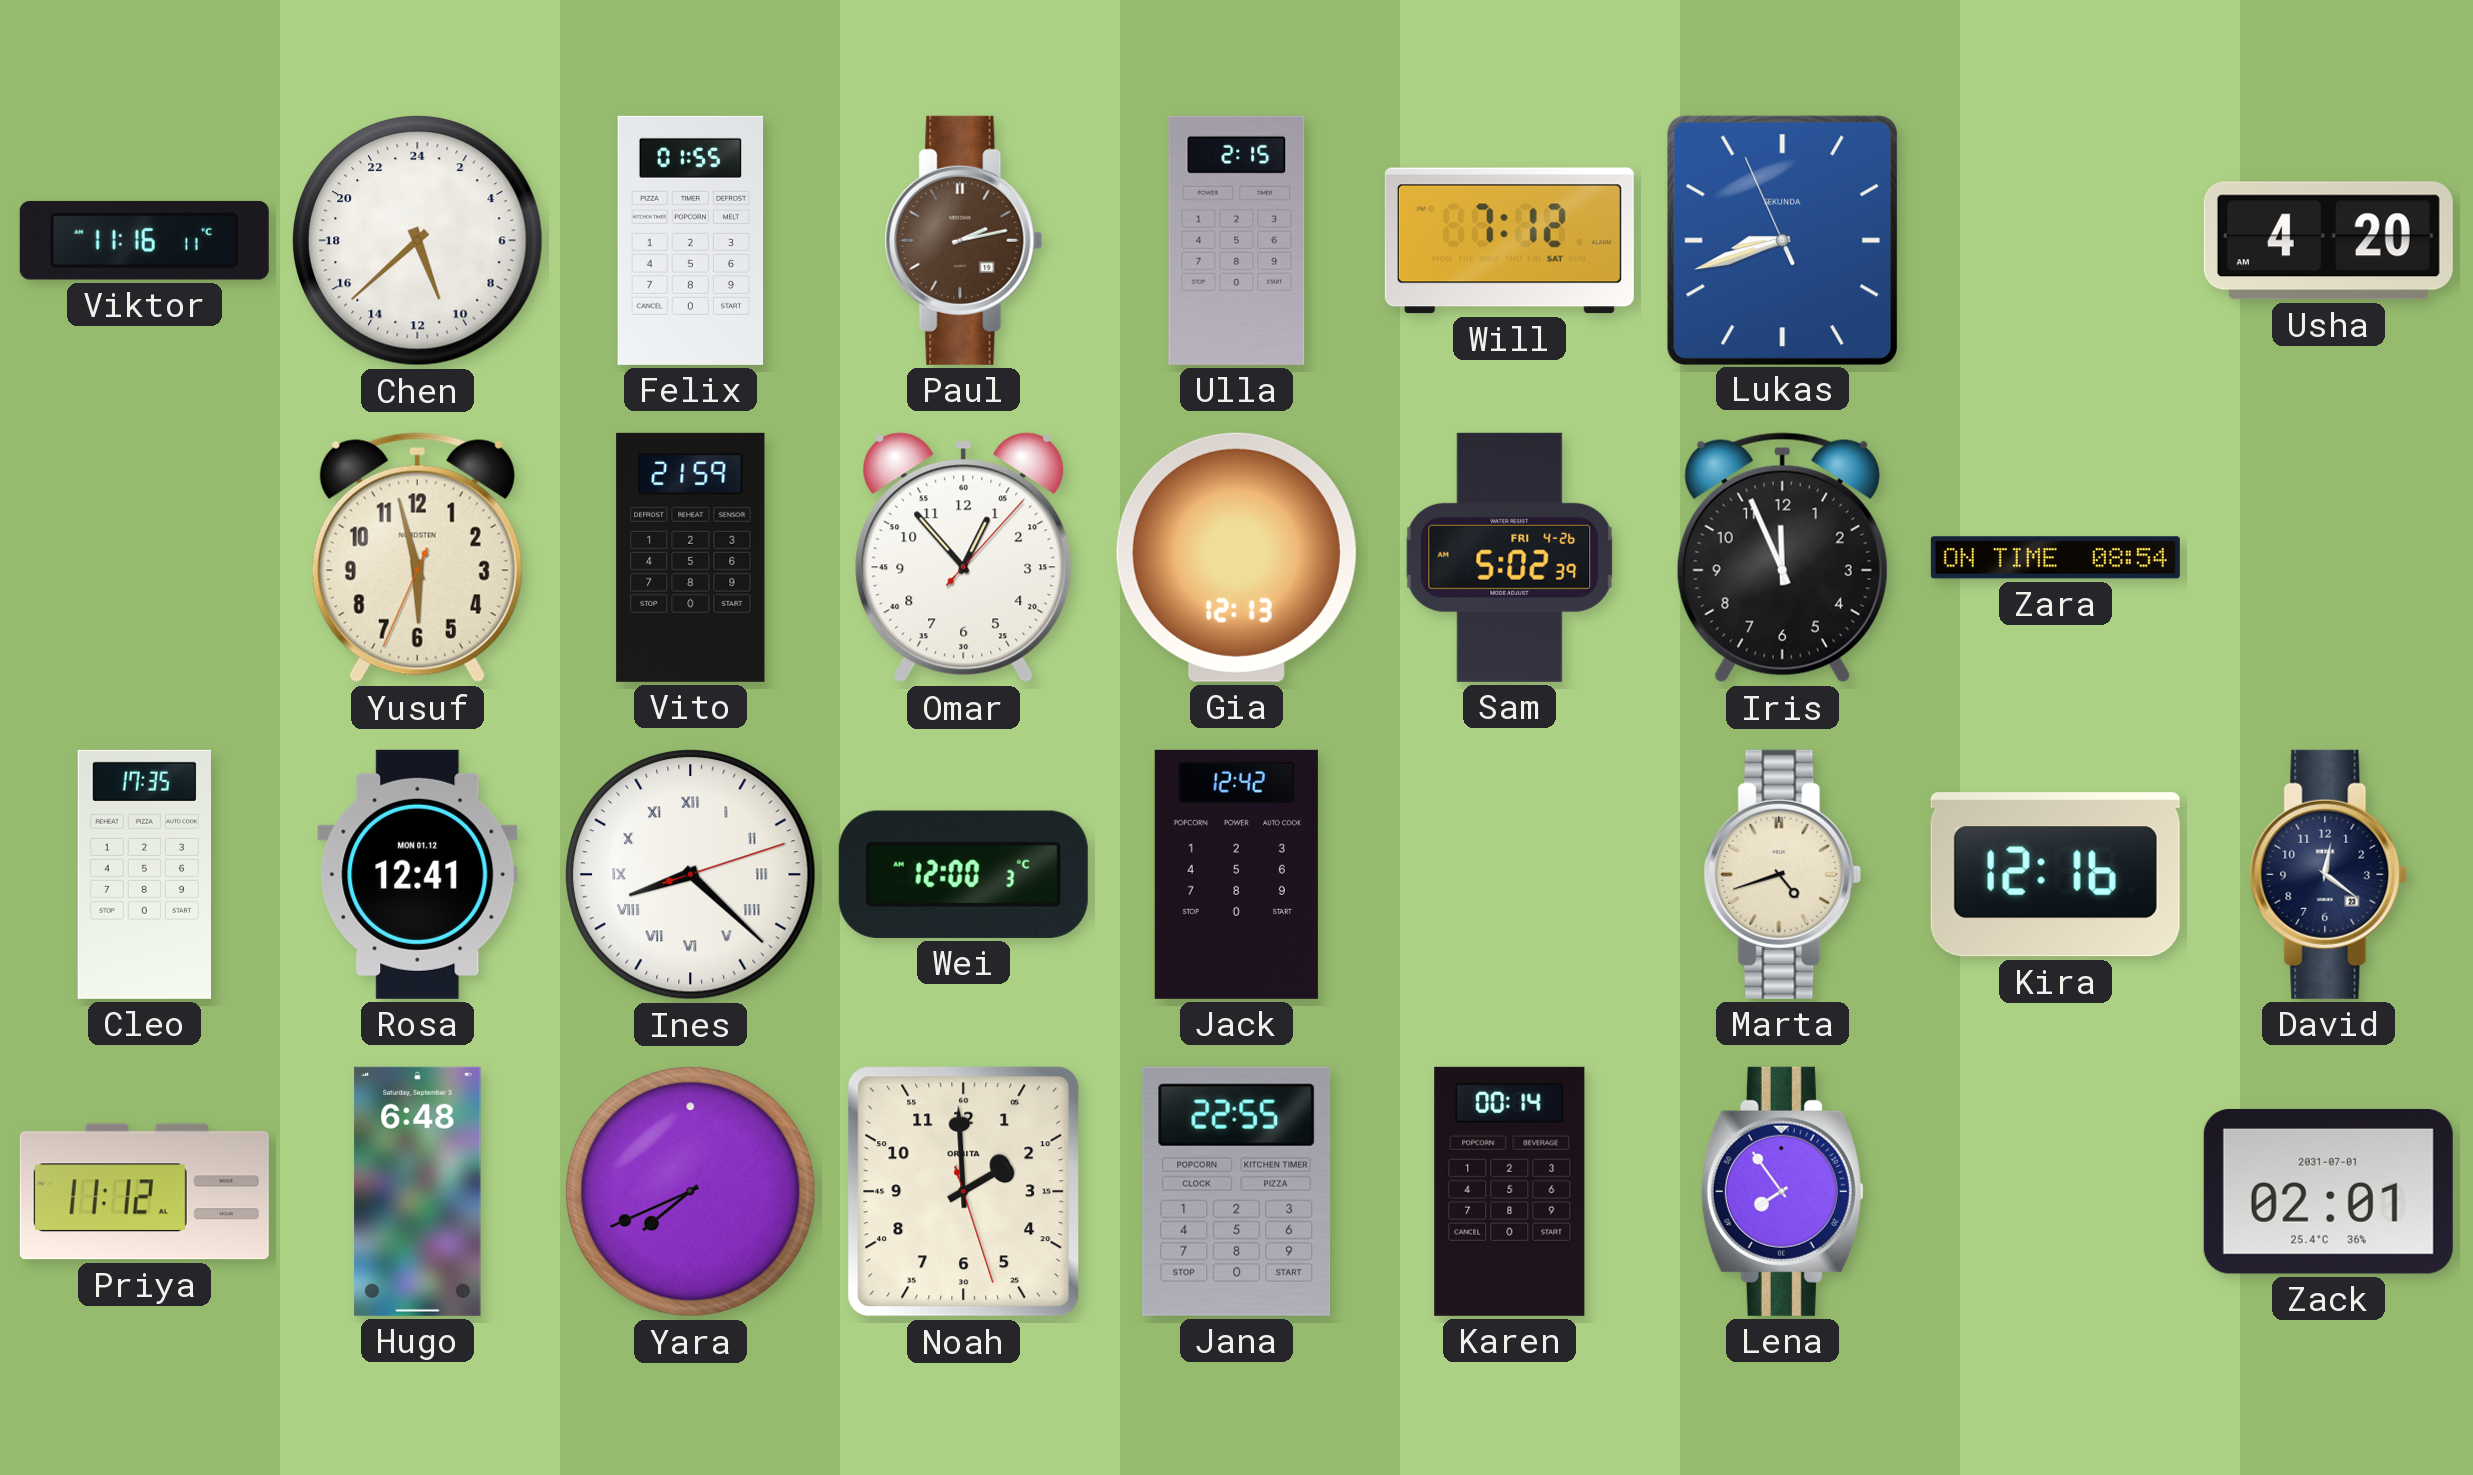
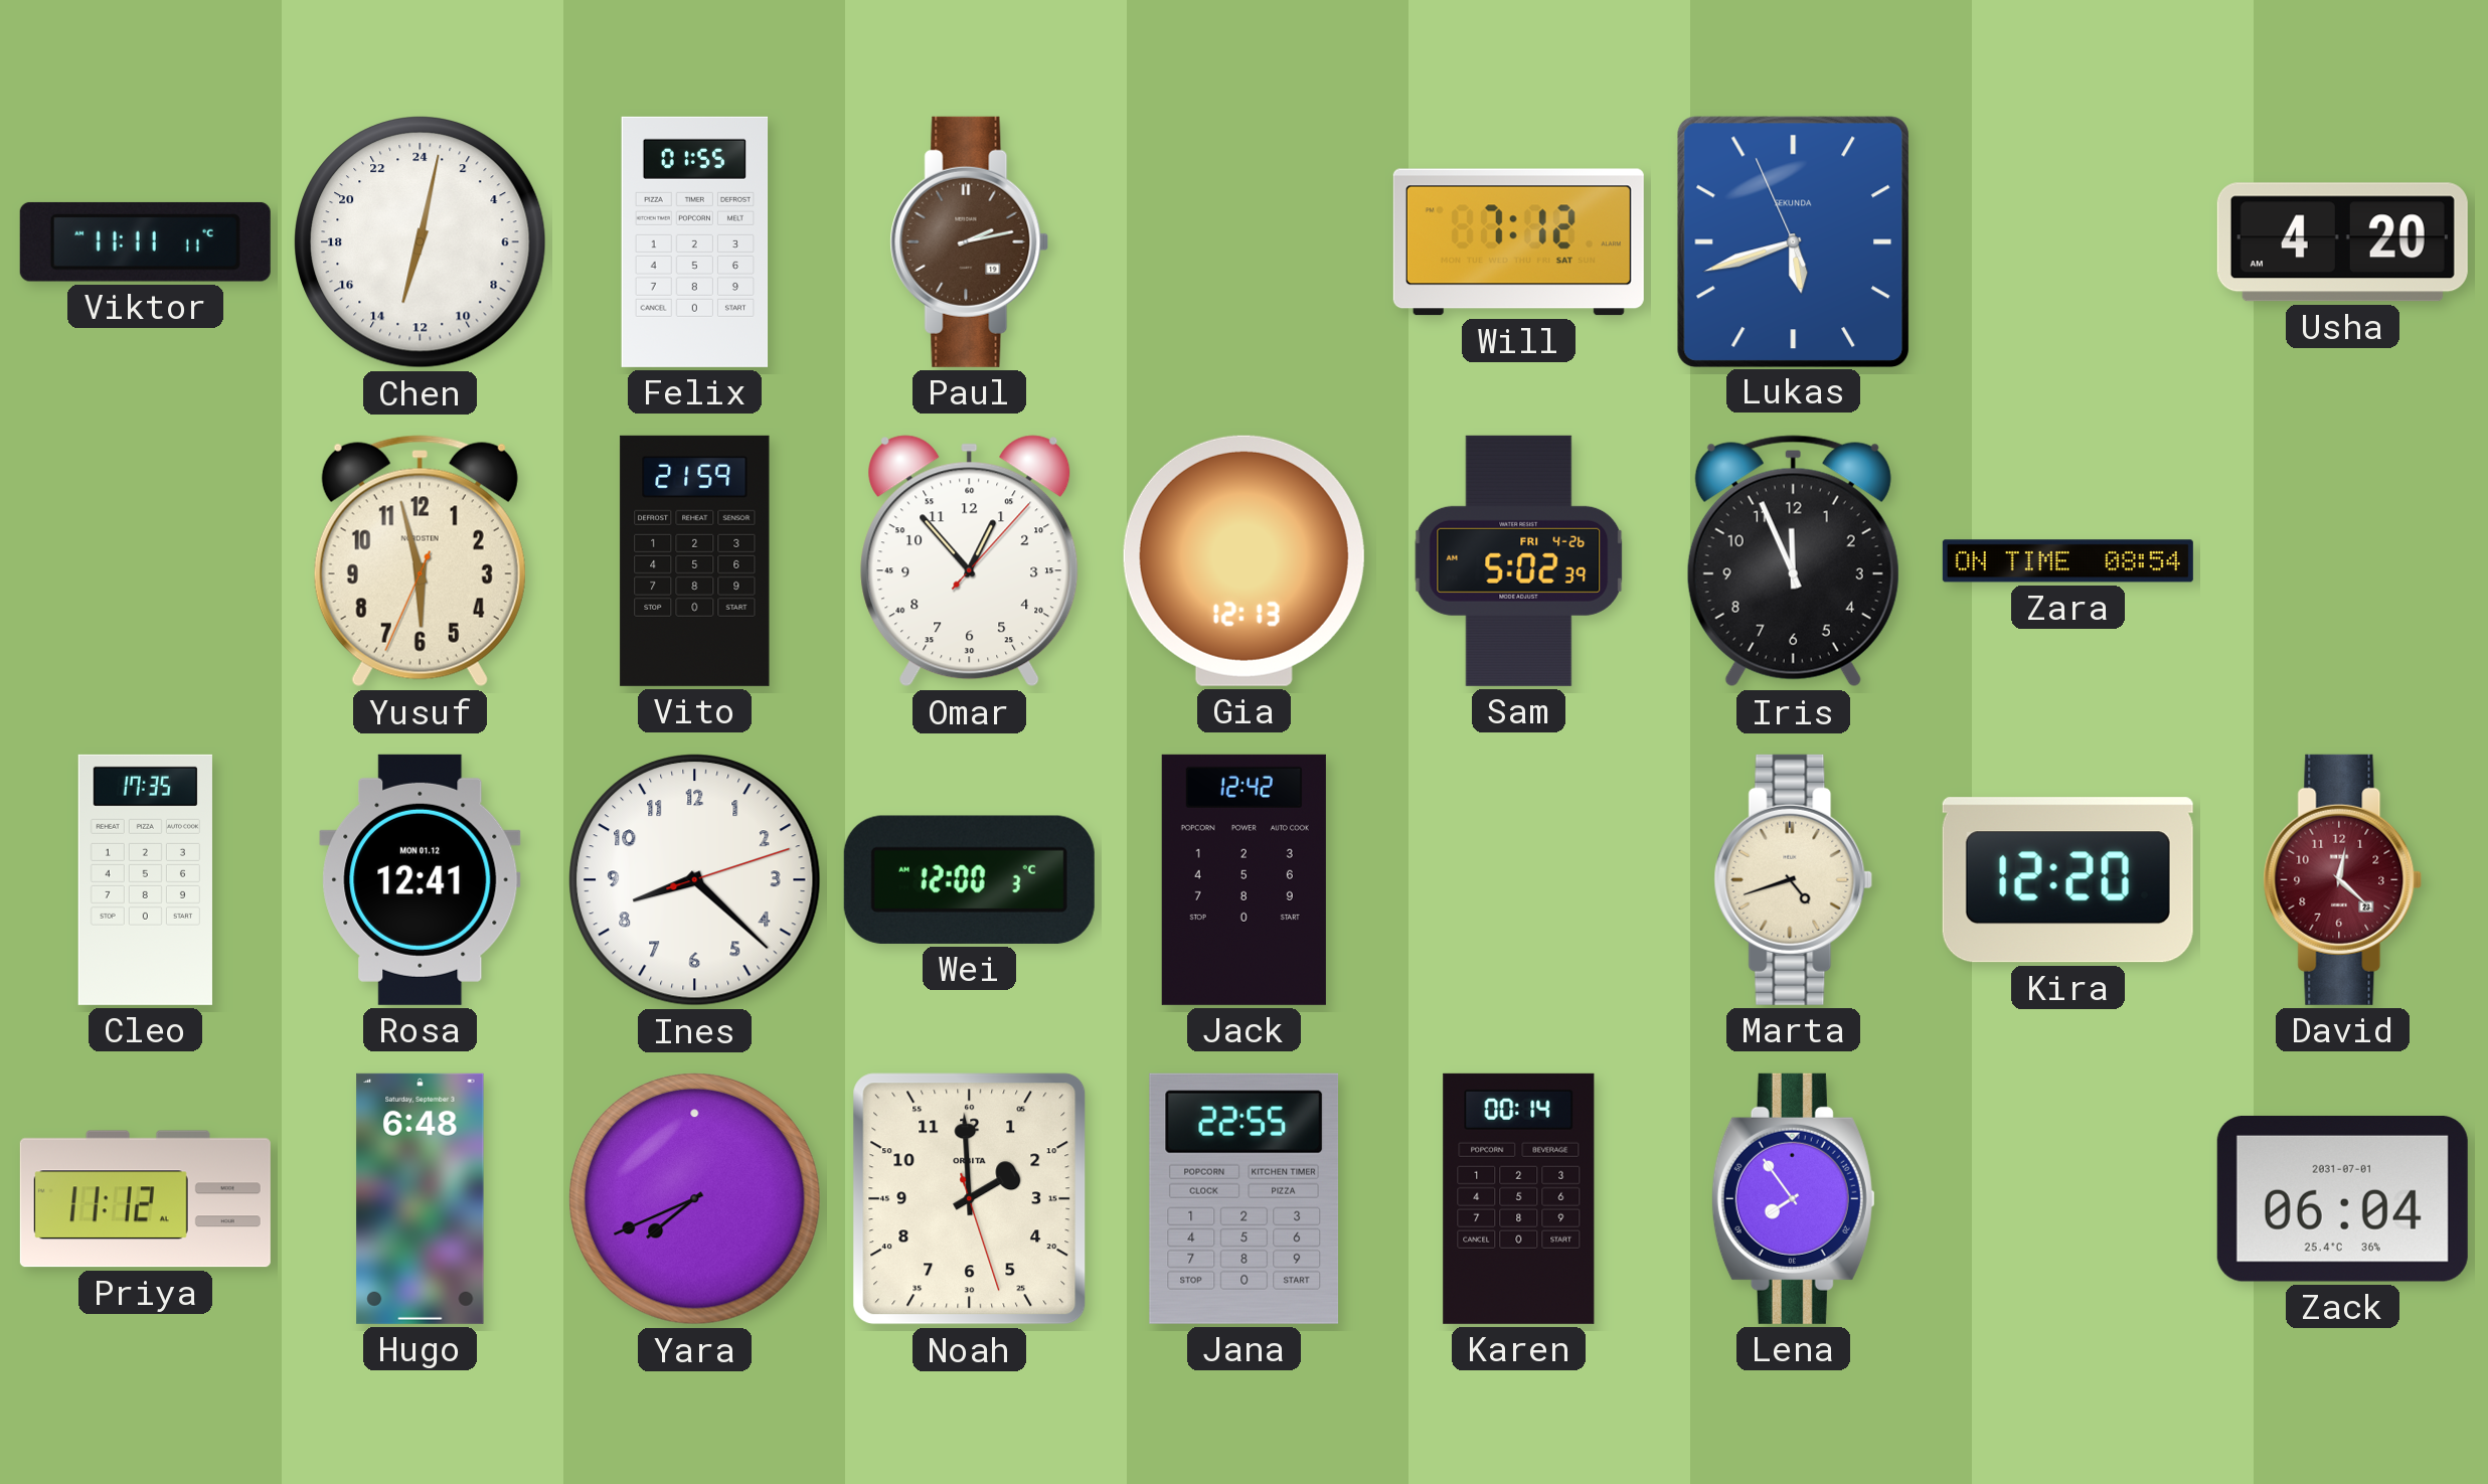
Viktor: 11:16 -> 11:11 (145, 241)
Chen: 10:38 -> 13:02 (421, 242)
Ulla: 2:15 -> none (1237, 240)
Lukas: 8:41 -> 5:41 (1794, 241)
Ines numerals: Roman -> Arabic (695, 880)
Kira: 12:16 -> 12:20 (2067, 880)
David: 12:21 -> 12:22 (2343, 879)
David dial: navy -> burgundy (2343, 879)
Zack: 02:01 -> 06:04 (2342, 1198)
